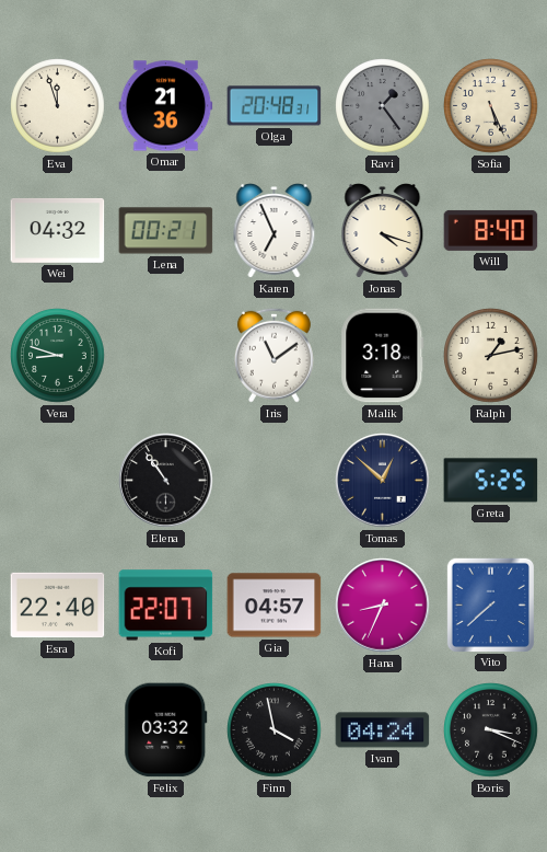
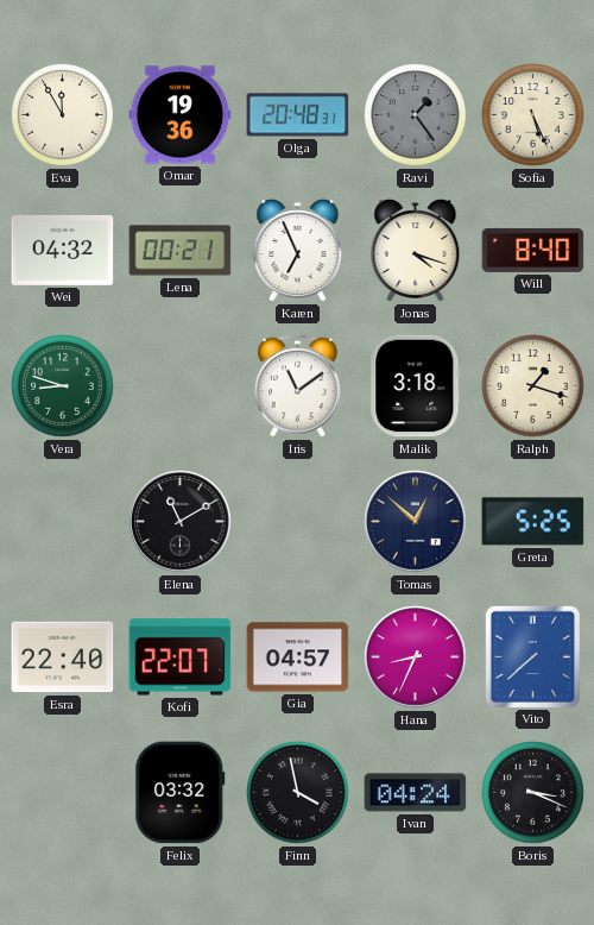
Eva: 11:57 -> 11:55 (63, 115)
Omar: 21:36 -> 19:36 (181, 115)
Ralph: 1:13 -> 1:18 (533, 386)
Elena: 10:54 -> 11:10 (181, 522)
